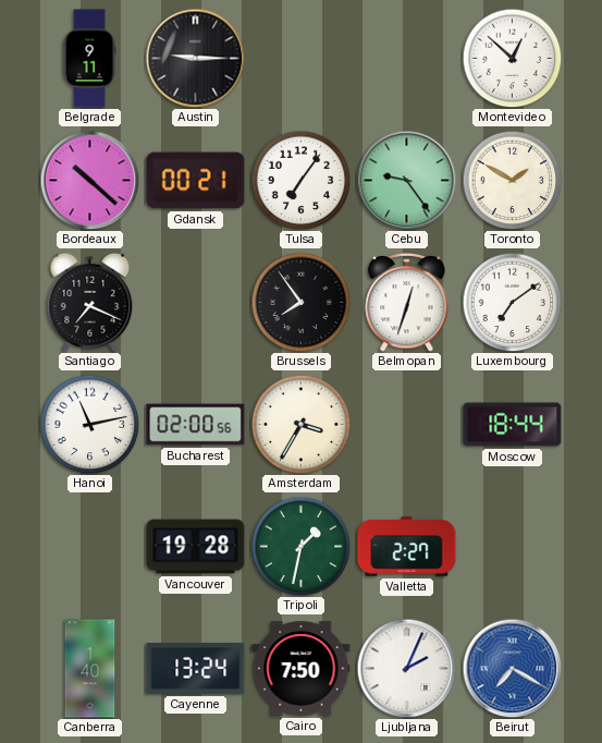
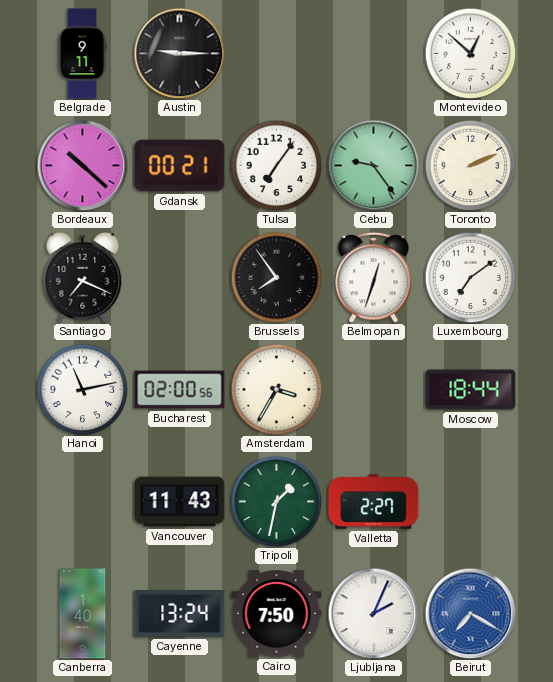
Toronto: 1:50 -> 2:11 (470, 165)
Vancouver: 19:28 -> 11:43 (180, 502)
